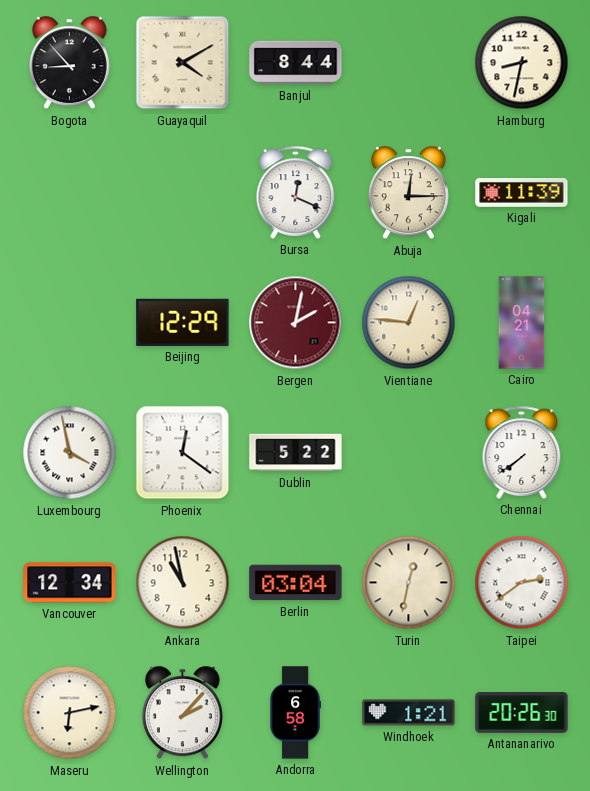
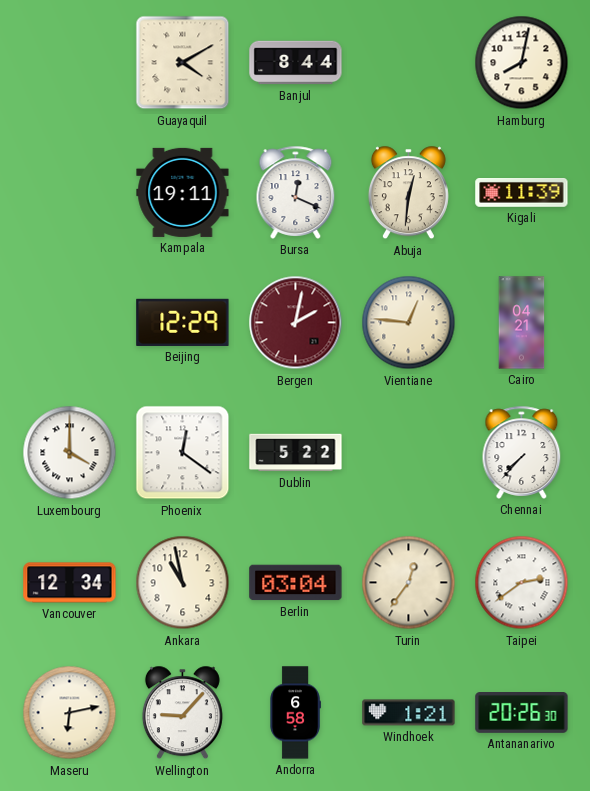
Bogota: 8:53 -> none (69, 63)
Hamburg: 8:32 -> 8:02 (522, 63)
Kampala: none -> 19:11 (183, 192)
Abuja: 12:15 -> 12:31 (408, 193)
Luxembourg: 3:58 -> 4:00 (70, 453)
Chennai: 7:39 -> 7:37 (522, 452)
Turin: 12:32 -> 12:36 (409, 583)
Wellington: 2:07 -> 9:07 (182, 713)
